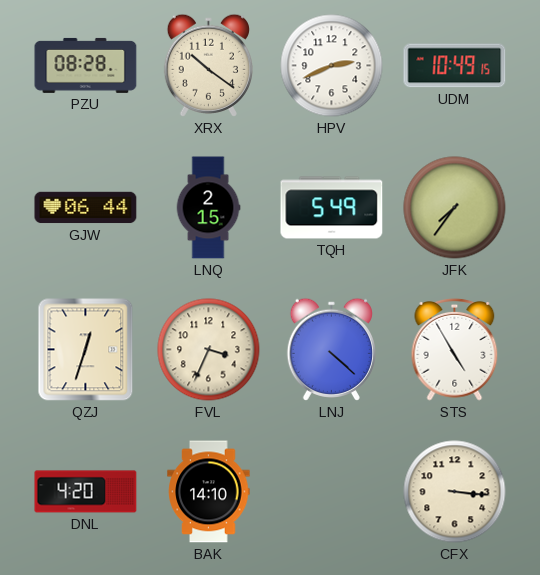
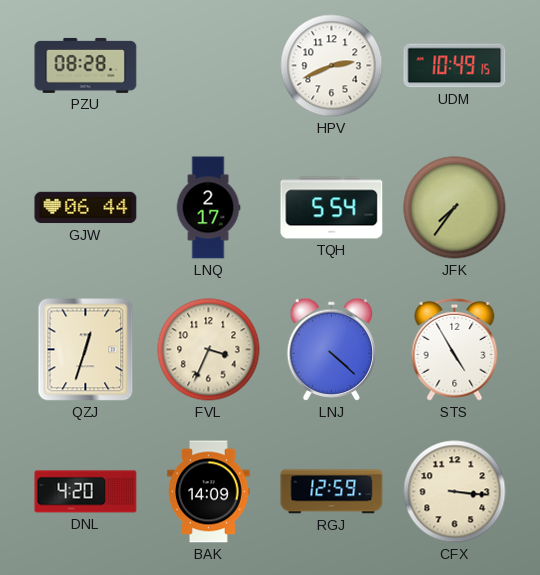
XRX: 10:21 -> none (208, 65)
LNQ: 2:15 -> 2:17 (208, 208)
TQH: 5:49 -> 5:54 (332, 208)
BAK: 14:10 -> 14:09 (209, 492)
RGJ: none -> 12:59 (332, 492)
